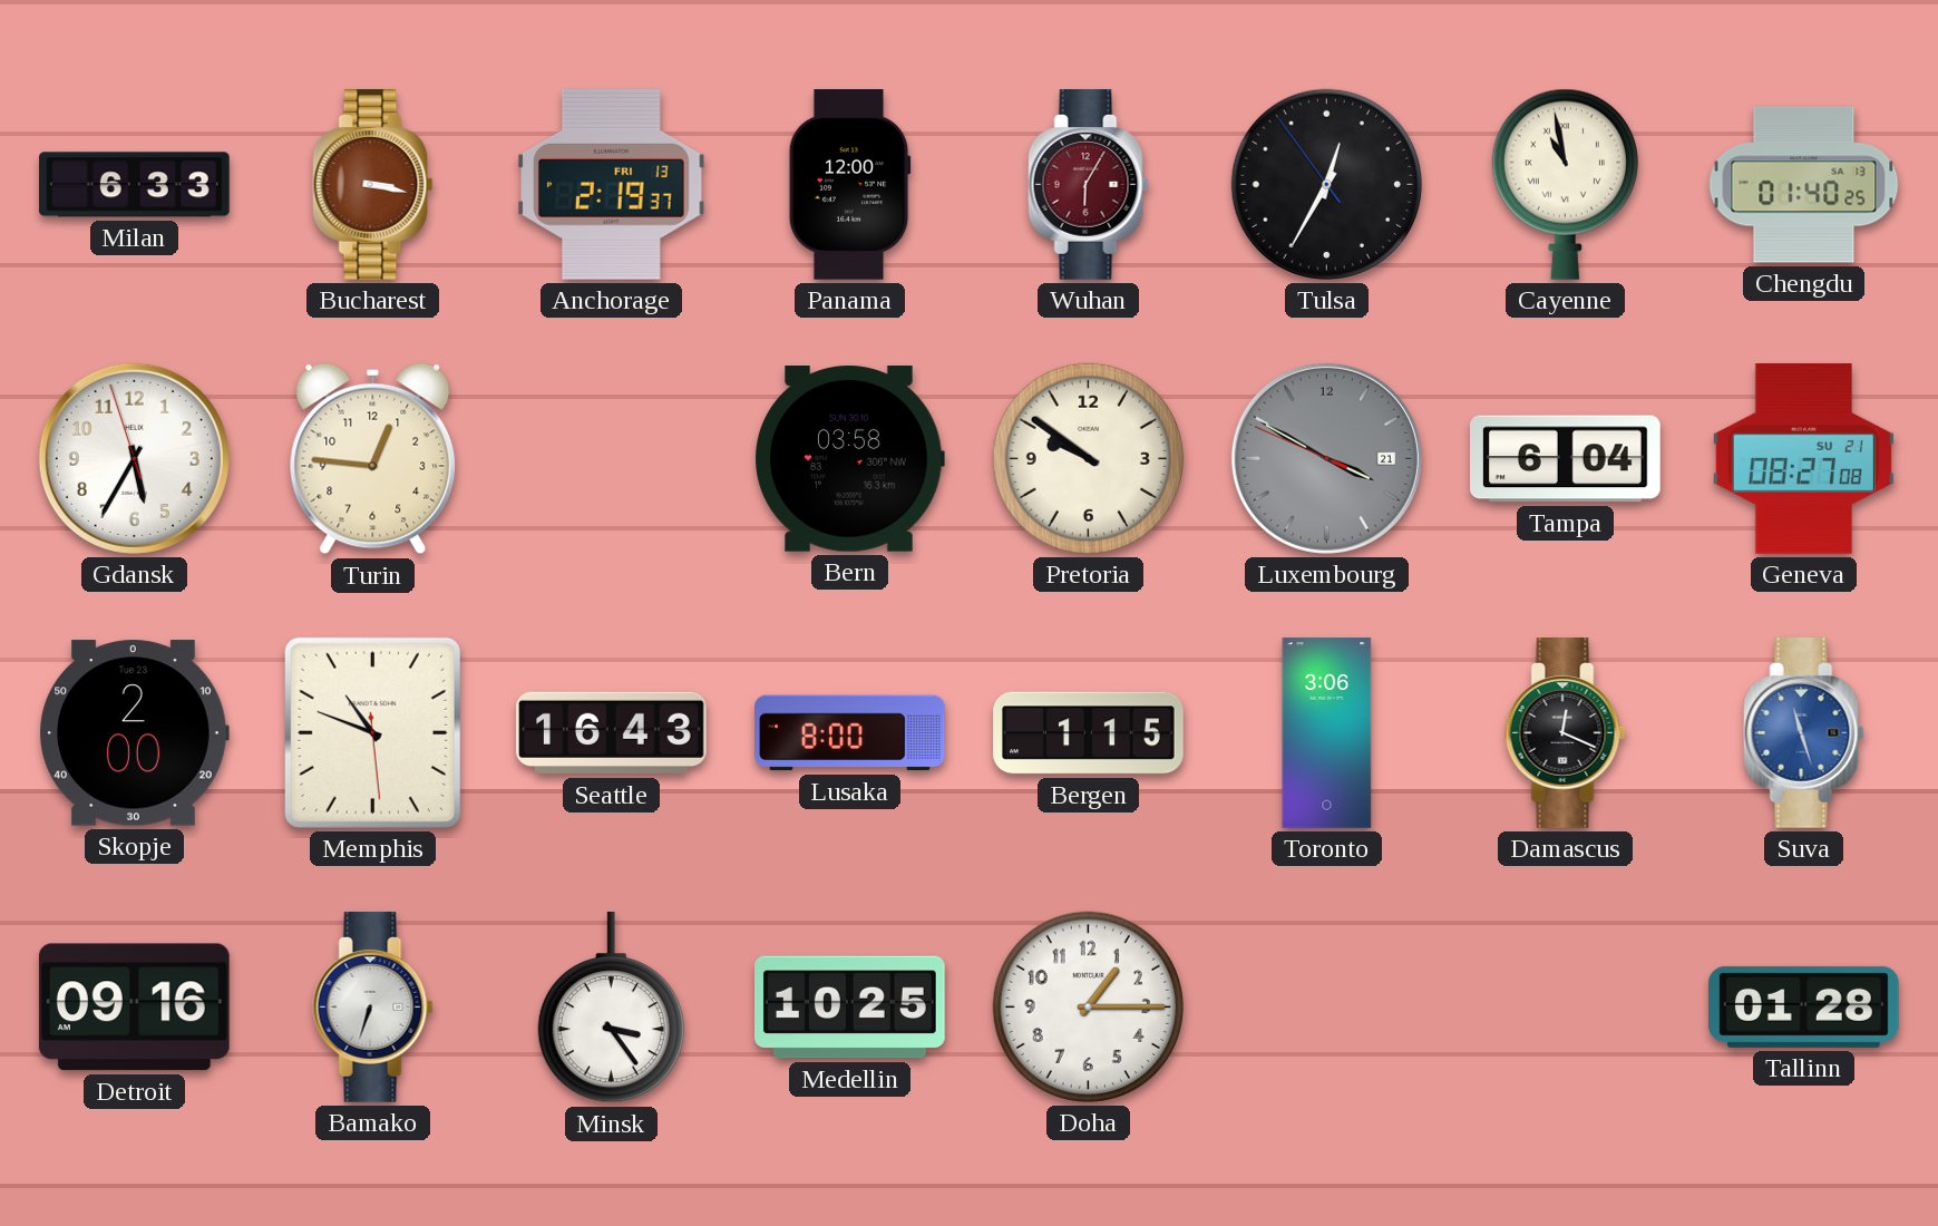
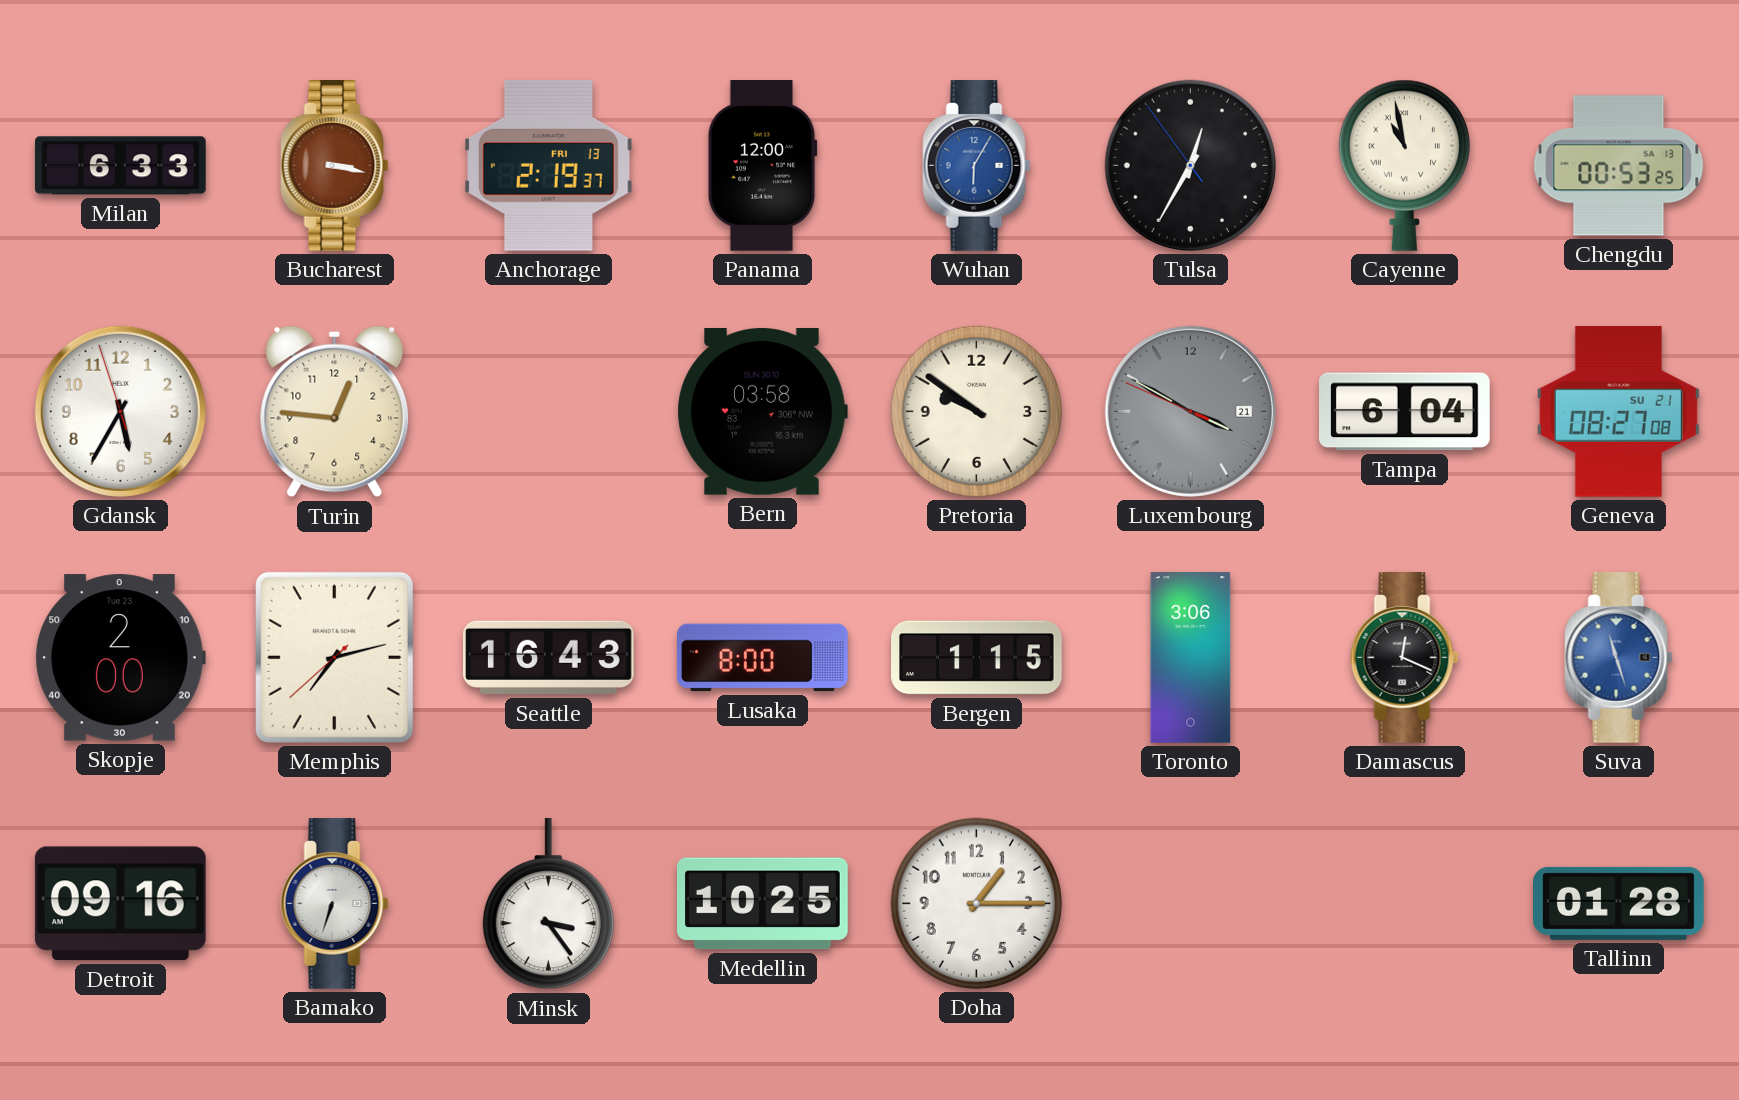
Wuhan dial: burgundy -> blue (977, 166)
Chengdu: 01:40 -> 00:53 (1619, 166)
Memphis: 10:48 -> 7:12 (334, 657)
